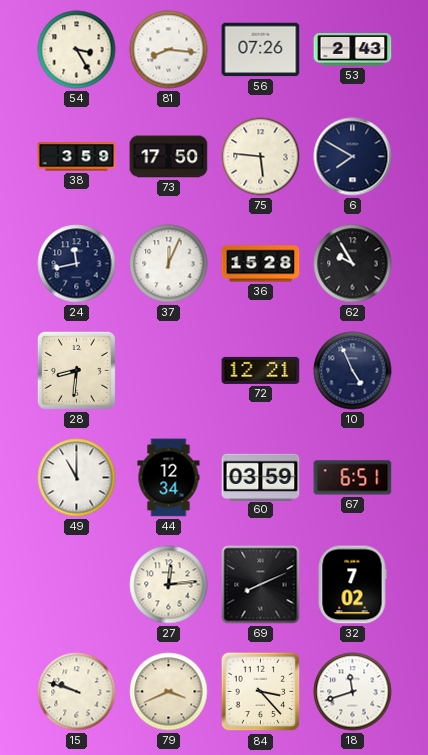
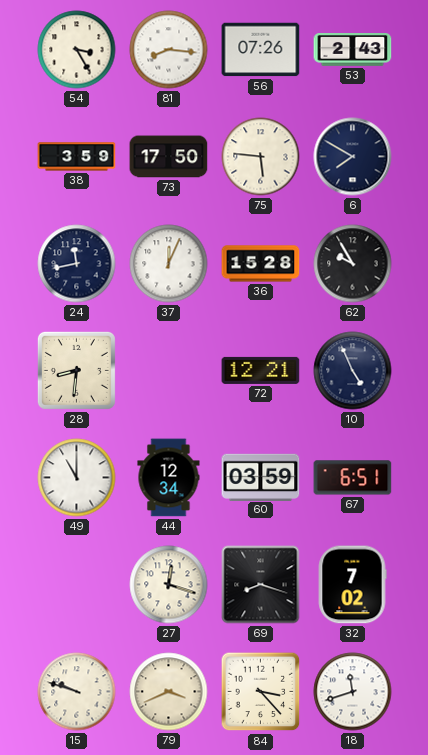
27: 12:14 -> 12:18 (169, 585)
69: 8:11 -> 8:18 (261, 585)
